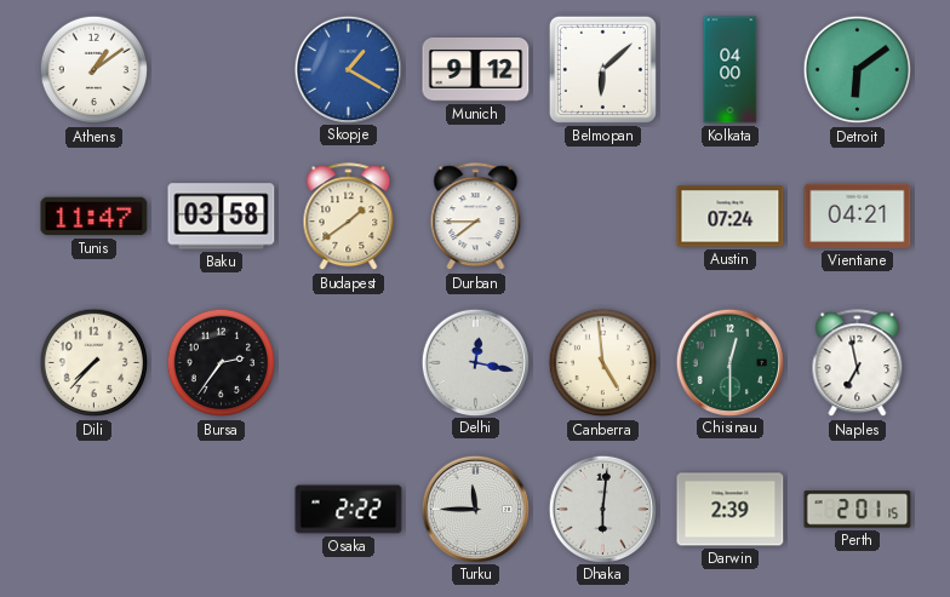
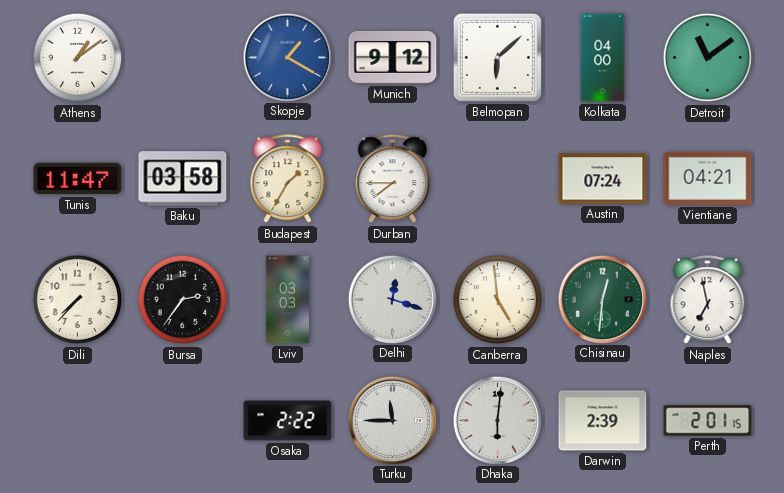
Detroit: 6:09 -> 11:09 (708, 58)
Budapest: 1:39 -> 1:35 (288, 179)
Lviv: none -> 03:03 (288, 300)
Delhi: 12:17 -> 12:18 (392, 299)
Chisinau: 12:30 -> 12:31 (602, 299)
